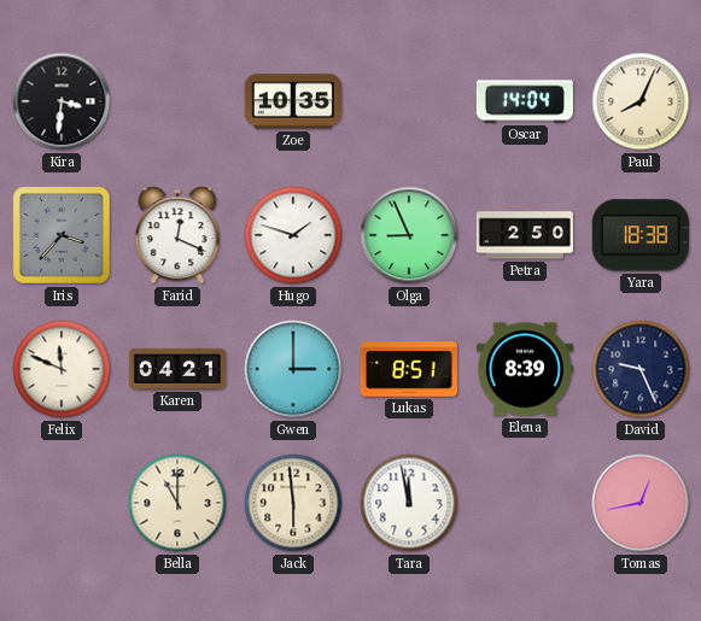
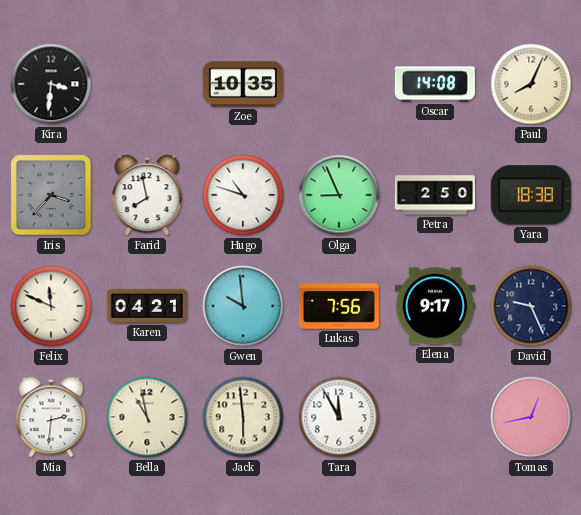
Oscar: 14:04 -> 14:08 (435, 84)
Farid: 12:19 -> 7:58 (147, 195)
Hugo: 1:48 -> 10:48 (243, 195)
Gwen: 3:00 -> 9:59 (243, 306)
Lukas: 8:51 -> 7:56 (339, 306)
Elena: 8:39 -> 9:17 (435, 306)
Mia: none -> 2:31 (51, 417)
Bella: 11:00 -> 10:58 (147, 417)
Tara: 11:58 -> 11:55 (339, 417)
